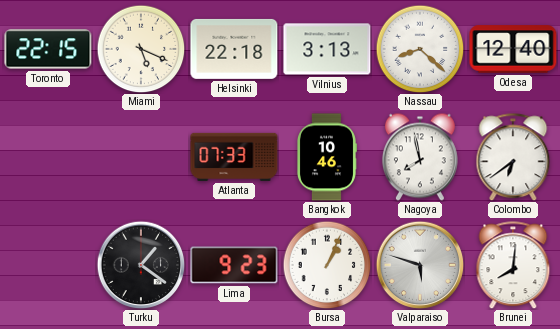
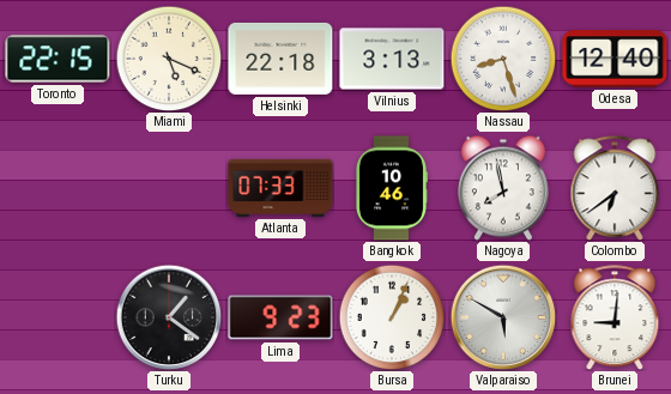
Nassau: 8:22 -> 8:27 (503, 59)
Valparaiso: 5:48 -> 5:50 (503, 317)
Brunei: 8:01 -> 9:01 (615, 317)
